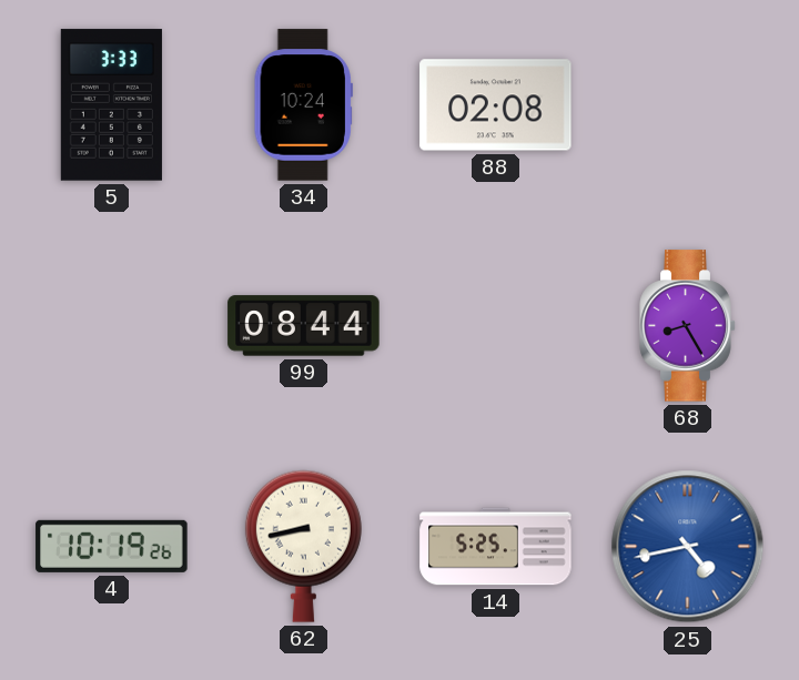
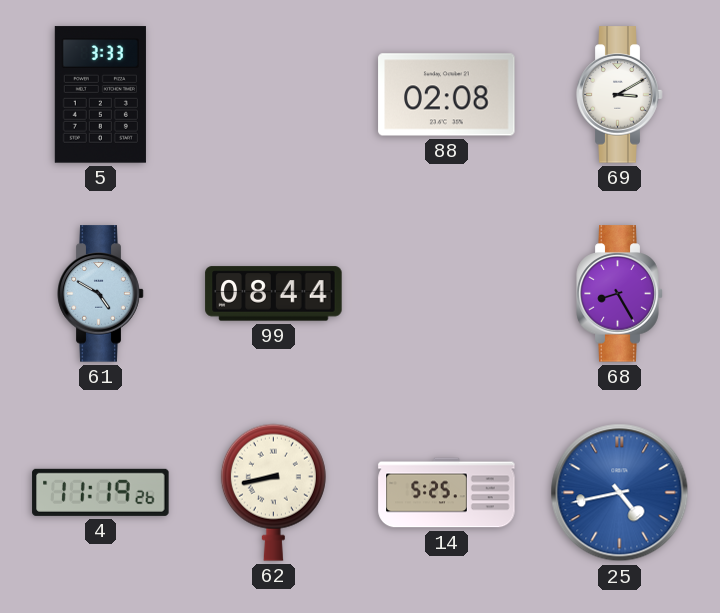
34: 10:24 -> none (303, 105)
69: none -> 3:10 (620, 95)
61: none -> 4:50 (101, 294)
4: 10:19 -> 11:19 (101, 492)
